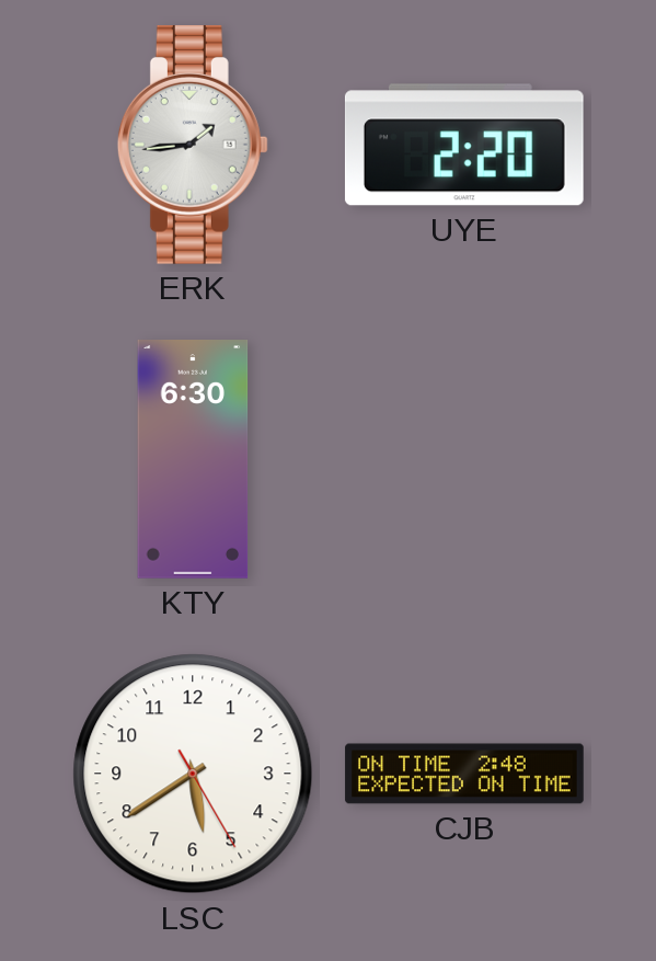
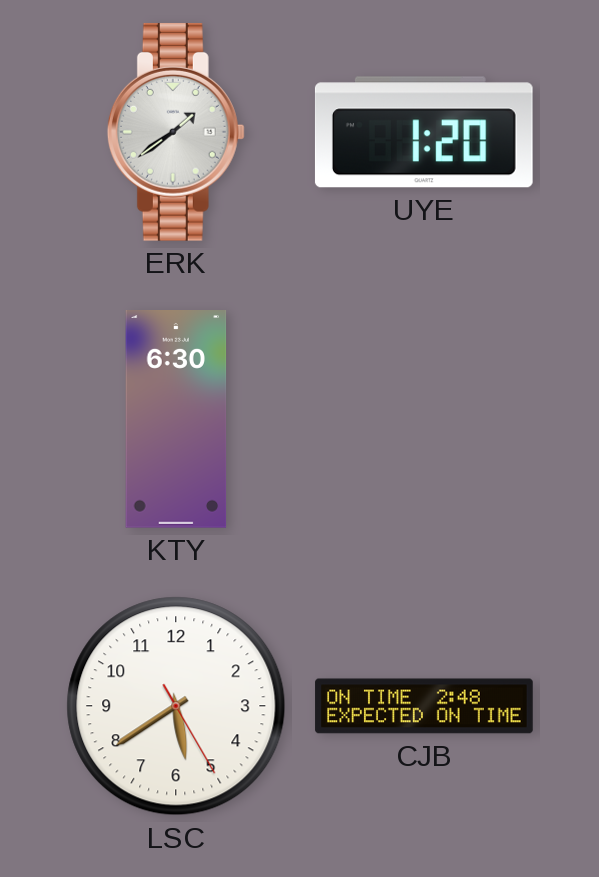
ERK: 1:44 -> 1:39 (176, 132)
UYE: 2:20 -> 1:20 (424, 132)
